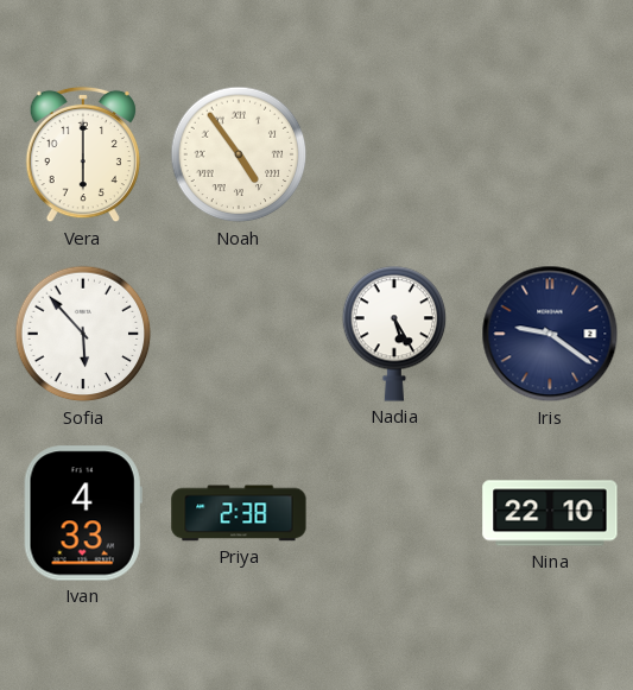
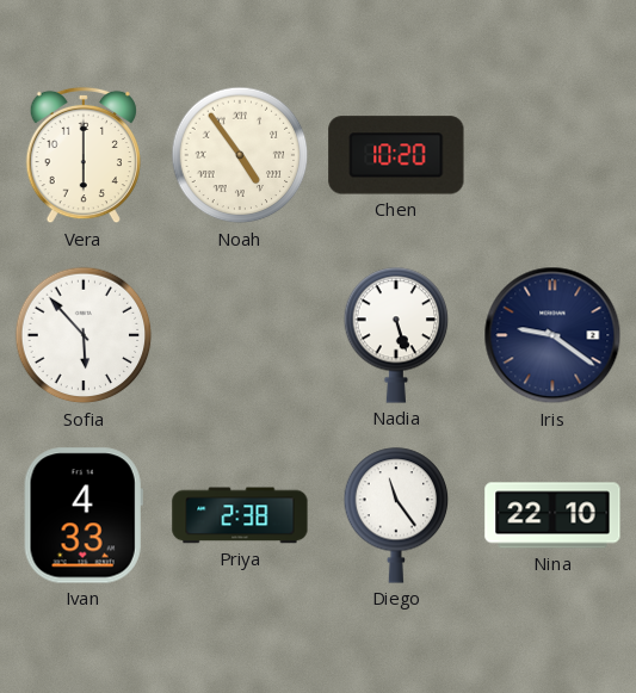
Chen: none -> 10:20 (396, 155)
Nadia: 5:25 -> 5:27 (396, 335)
Diego: none -> 11:24 (396, 515)
